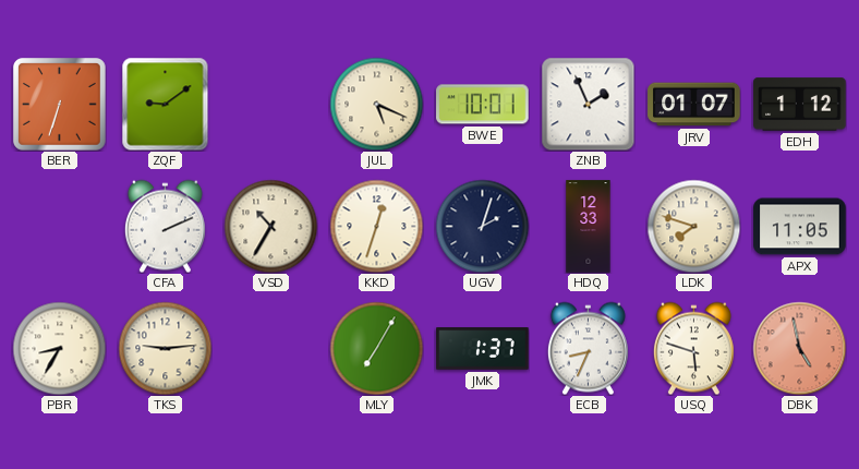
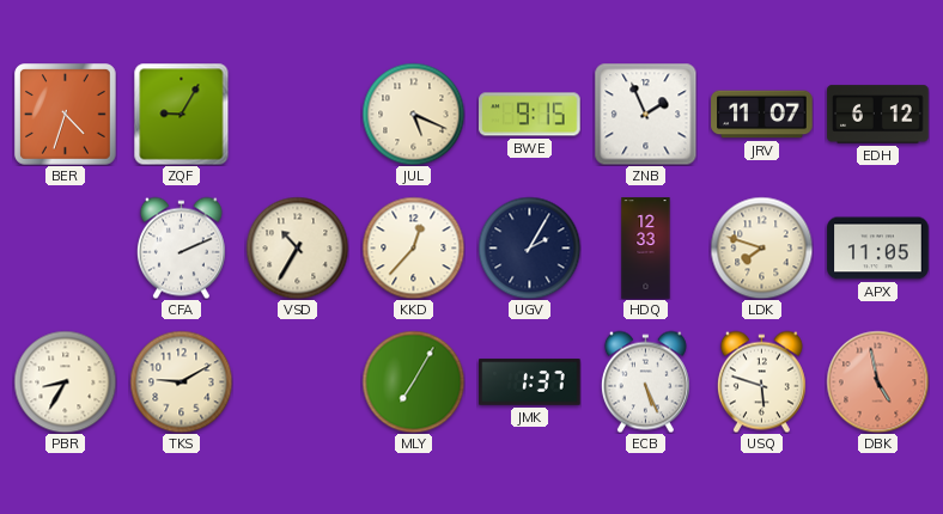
BER: 6:33 -> 4:33 (66, 115)
ZQF: 9:09 -> 9:05 (182, 114)
BWE: 10:01 -> 9:15 (530, 115)
JRV: 01:07 -> 11:07 (762, 115)
EDH: 1:12 -> 6:12 (878, 115)
KKD: 12:33 -> 12:37 (413, 247)
UGV: 2:03 -> 2:05 (529, 247)
TKS: 9:14 -> 9:10 (181, 381)
ECB: 8:34 -> 5:26 (645, 381)
